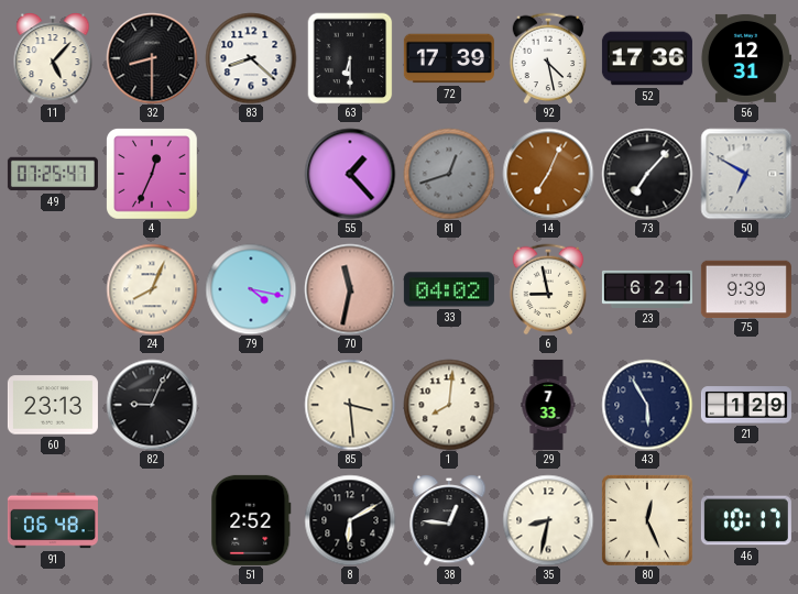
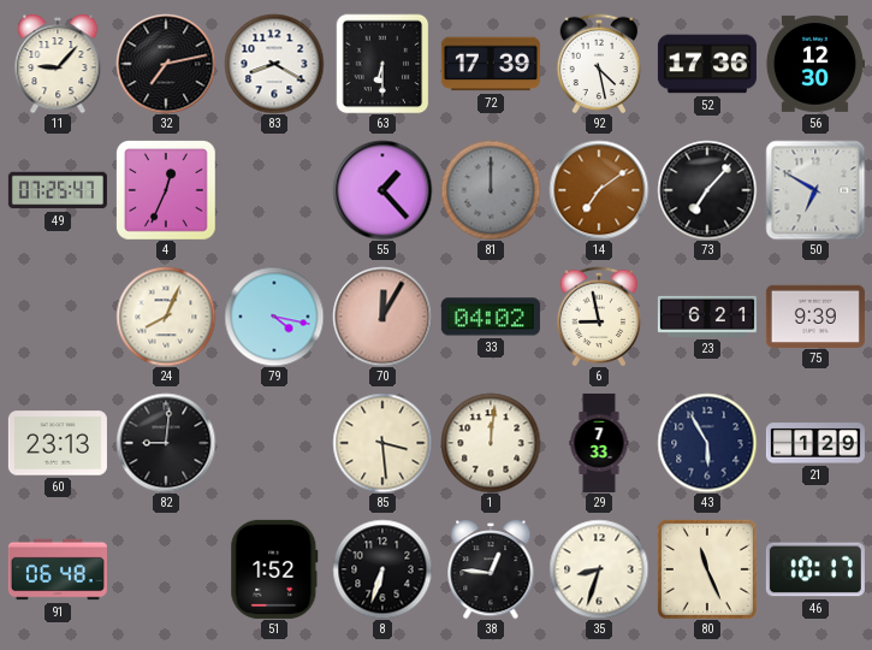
11: 5:07 -> 9:07 (58, 64)
32: 8:30 -> 7:13 (166, 64)
83: 8:22 -> 8:20 (274, 64)
56: 12:31 -> 12:30 (815, 64)
81: 12:42 -> 12:00 (491, 190)
14: 7:04 -> 7:09 (599, 190)
70: 11:32 -> 12:05 (382, 317)
82: 9:04 -> 9:01 (166, 443)
1: 8:01 -> 12:01 (491, 443)
51: 2:52 -> 1:52 (274, 569)
8: 6:10 -> 6:33 (382, 569)
35: 8:32 -> 8:33 (599, 569)
80: 12:26 -> 11:26 (707, 569)
